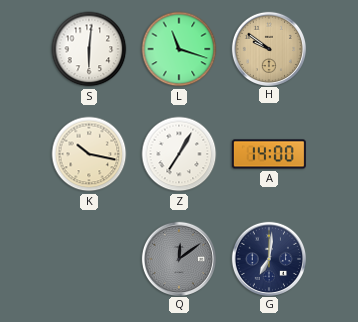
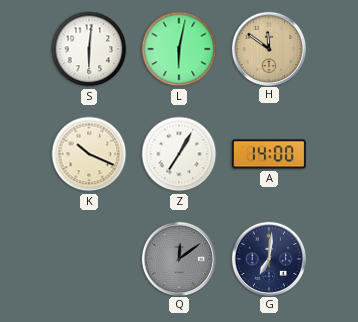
L: 11:18 -> 6:02 (179, 49)
H: 9:51 -> 11:51 (268, 48)
K: 10:17 -> 10:19 (89, 154)
